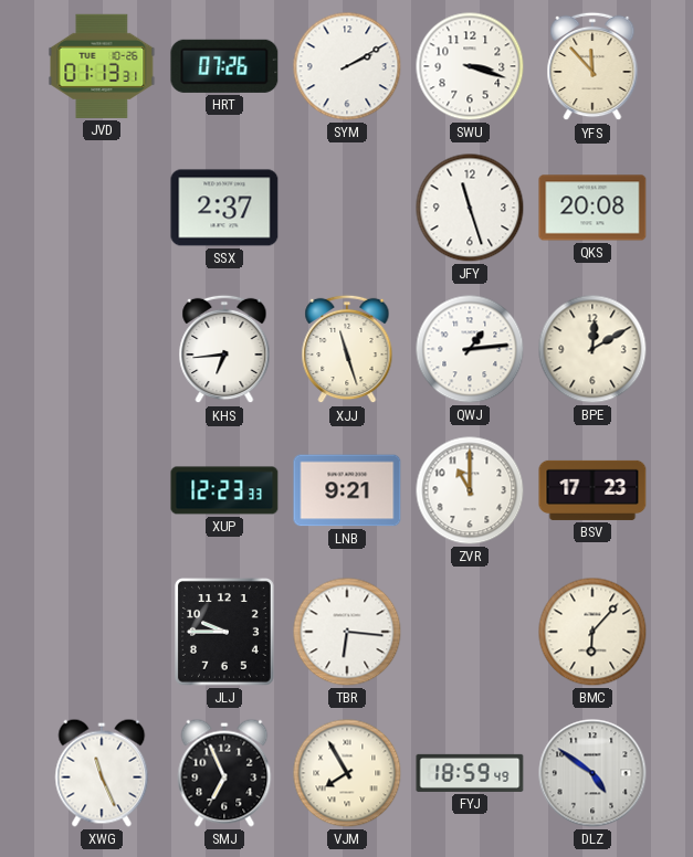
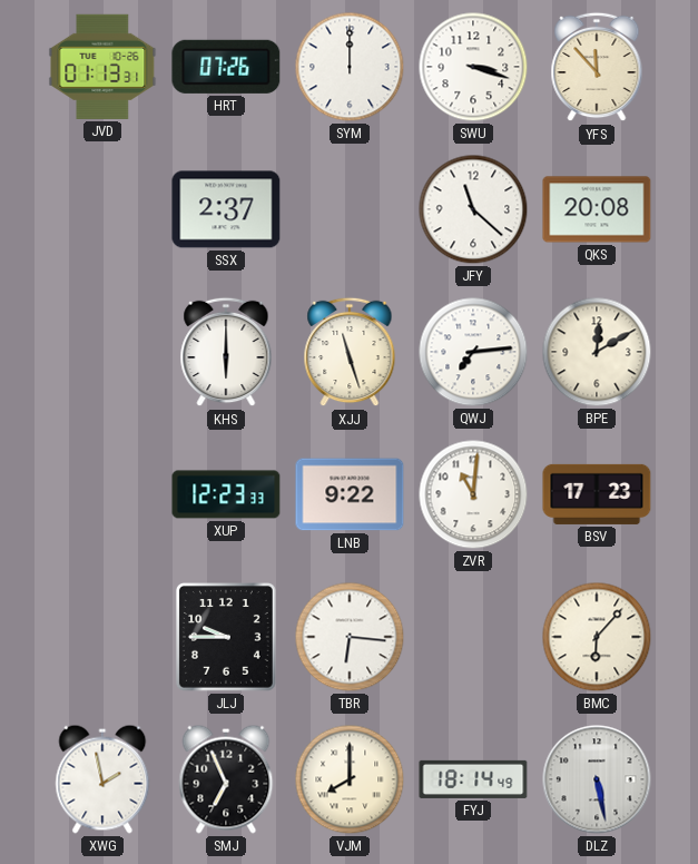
SYM: 2:10 -> 12:00 (350, 67)
JFY: 11:27 -> 11:22 (473, 209)
KHS: 6:44 -> 6:00 (226, 352)
QWJ: 1:14 -> 7:14 (473, 352)
LNB: 9:21 -> 9:22 (350, 494)
ZVR: 11:00 -> 11:01 (473, 494)
XWG: 11:26 -> 1:58 (102, 779)
VJM: 7:55 -> 8:00 (350, 779)
FYJ: 18:59 -> 18:14 (473, 779)
DLZ: 4:51 -> 5:28 (597, 779)
